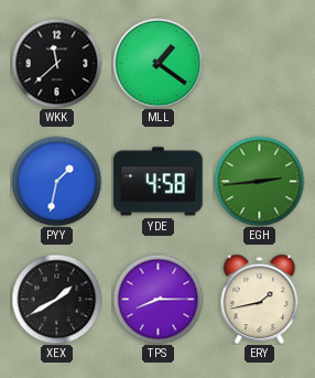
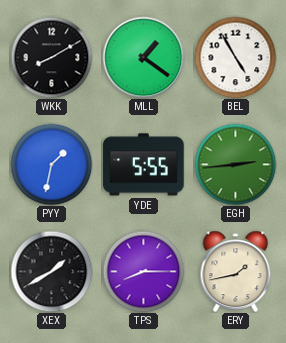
WKK: 11:38 -> 8:10 (51, 57)
BEL: none -> 4:55 (235, 57)
YDE: 4:58 -> 5:55 (144, 165)
